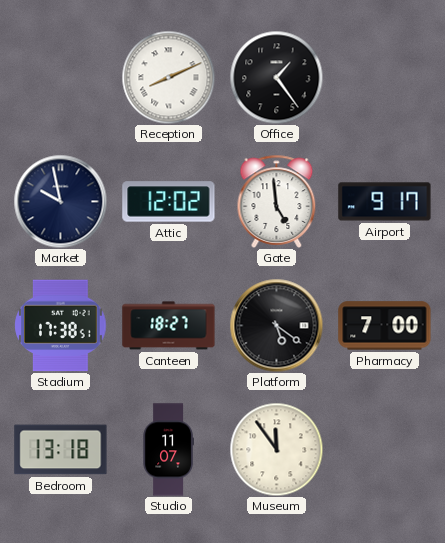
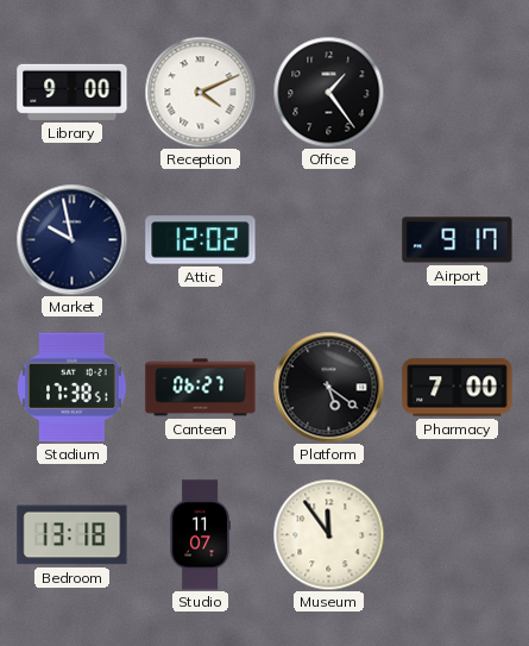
Library: none -> 9:00 (73, 92)
Reception: 8:11 -> 4:11 (200, 92)
Gate: 4:59 -> none (277, 201)
Canteen: 18:27 -> 06:27 (201, 388)
